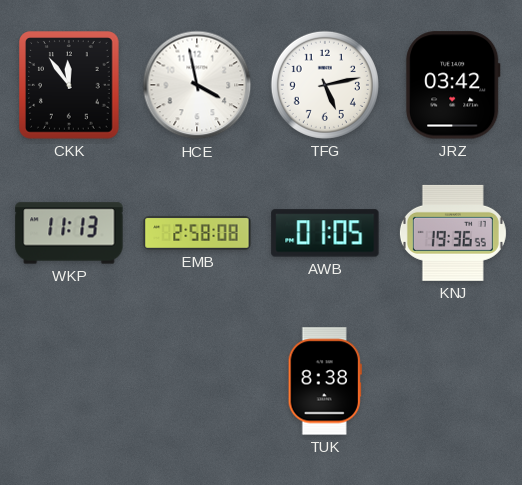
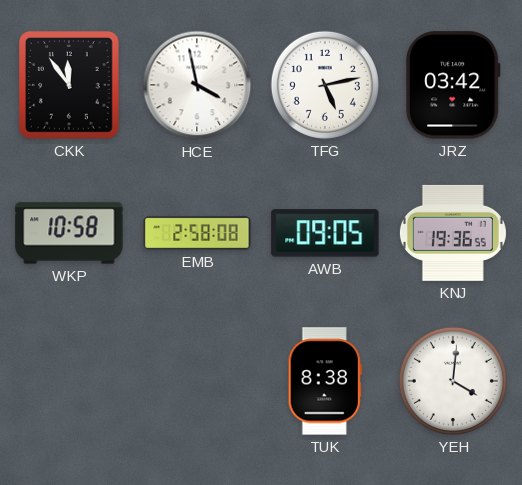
WKP: 11:13 -> 10:58 (69, 233)
AWB: 01:05 -> 09:05 (325, 233)
YEH: none -> 4:01 (453, 381)
